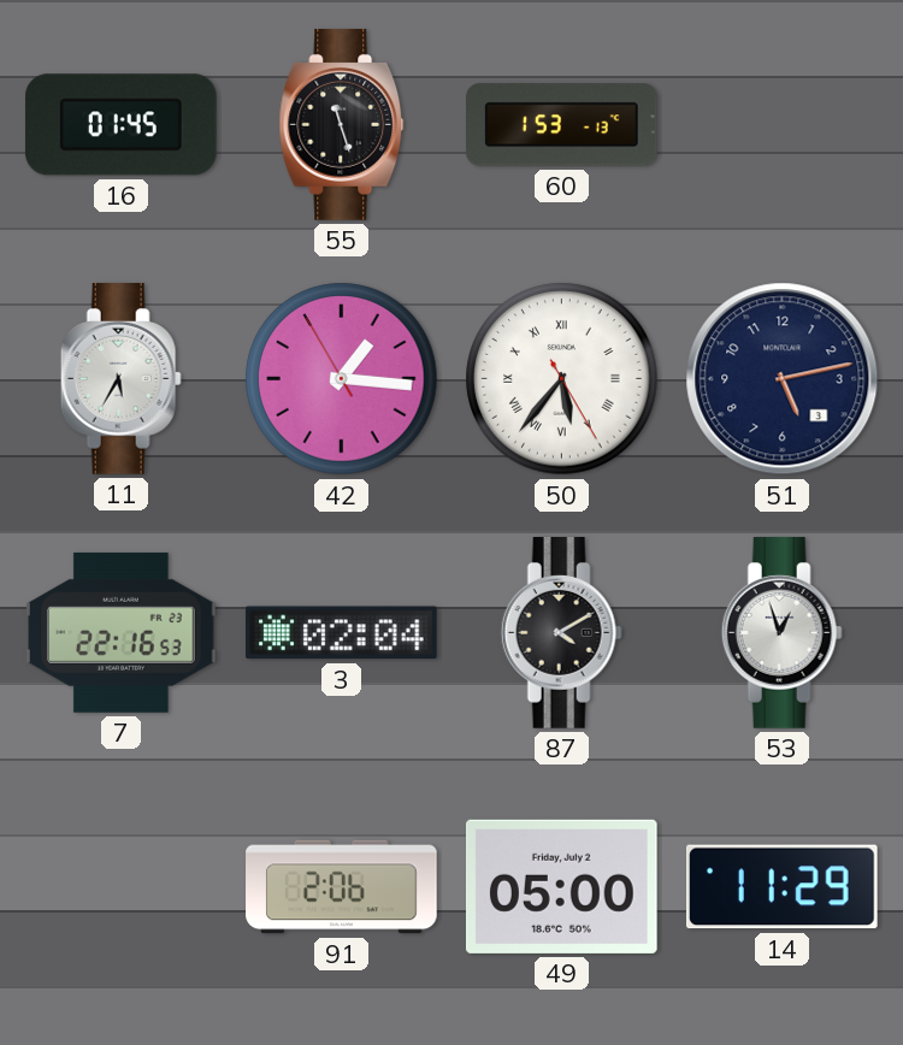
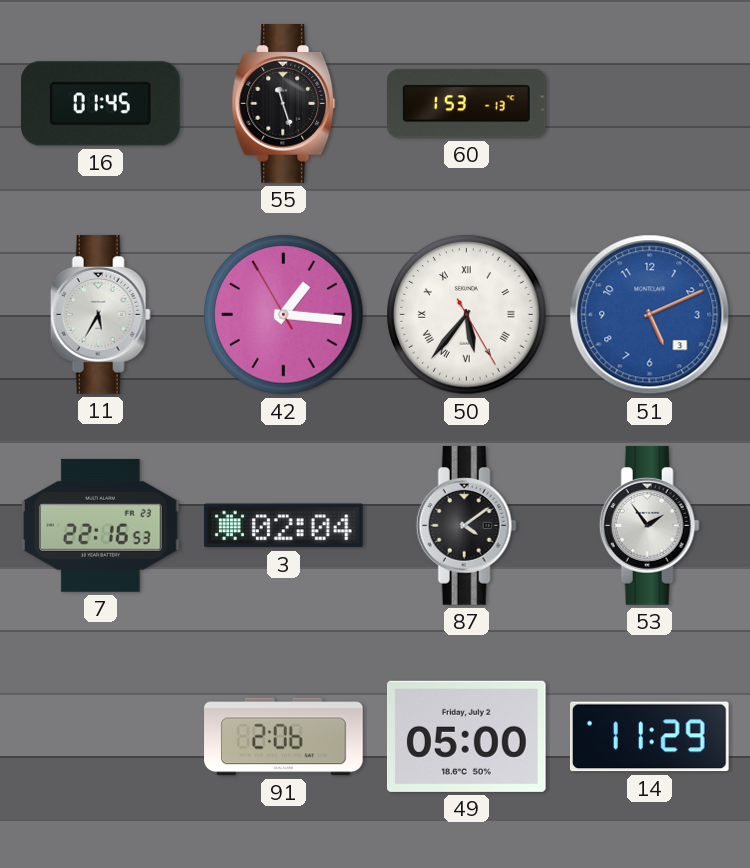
51: 5:13 -> 5:11 (650, 315)
51 dial: navy -> blue (650, 315)
87: 4:10 -> 4:09 (466, 526)
53: 12:57 -> 1:54 (649, 526)
